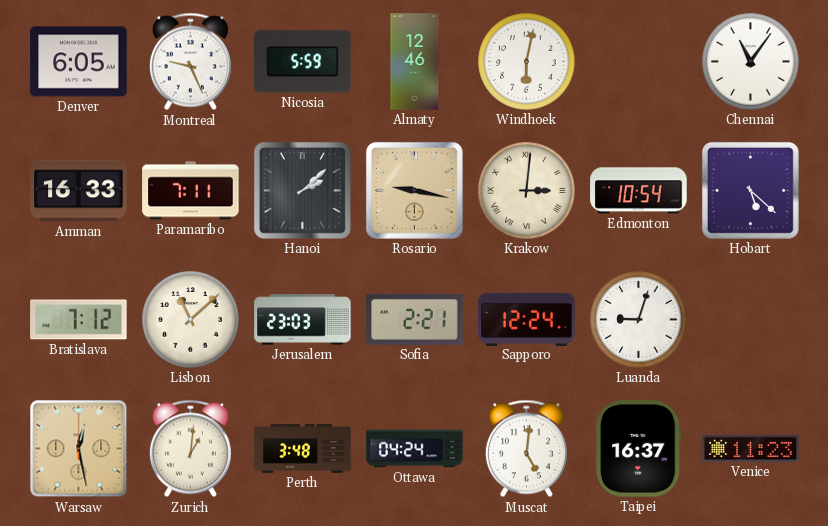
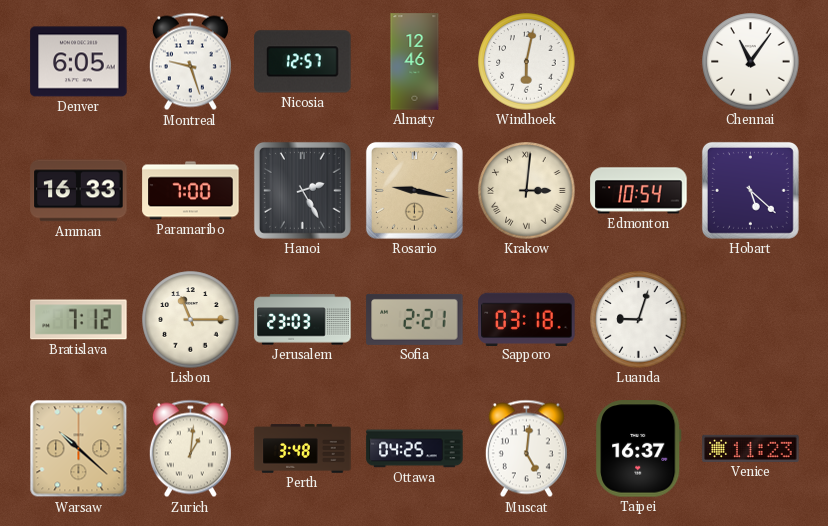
Montreal: 9:26 -> 9:27 (190, 62)
Nicosia: 5:59 -> 12:57 (303, 62)
Paramaribo: 7:11 -> 7:00 (191, 191)
Hanoi: 2:08 -> 2:25 (302, 190)
Lisbon: 11:08 -> 11:15 (191, 320)
Sapporo: 12:24 -> 03:18 (527, 319)
Warsaw: 12:28 -> 10:22 (79, 449)
Ottawa: 04:24 -> 04:25 (415, 449)
